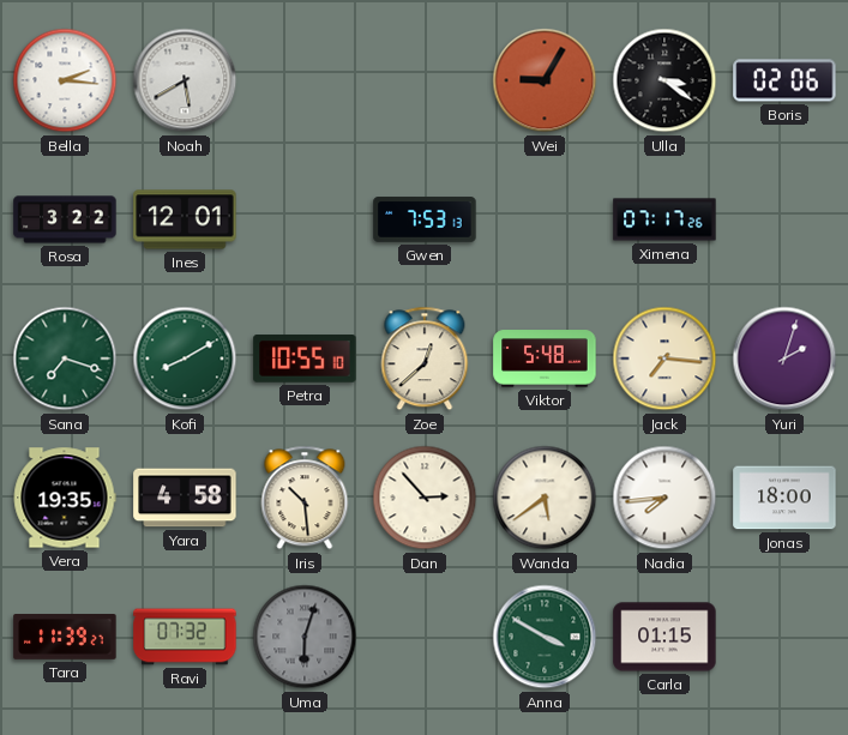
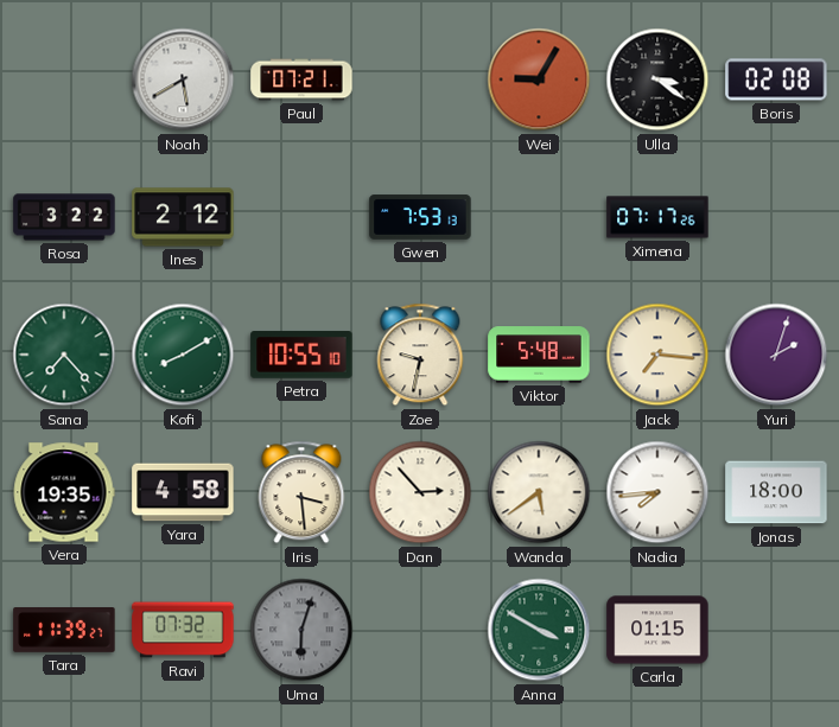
Bella: 2:16 -> none (65, 80)
Paul: none -> 07:21 (301, 79)
Boris: 02:06 -> 02:08 (776, 79)
Ines: 12:01 -> 2:12 (183, 217)
Sana: 7:18 -> 7:23 (64, 355)
Zoe: 12:38 -> 9:32 (420, 355)
Iris: 10:29 -> 3:29 (301, 492)
